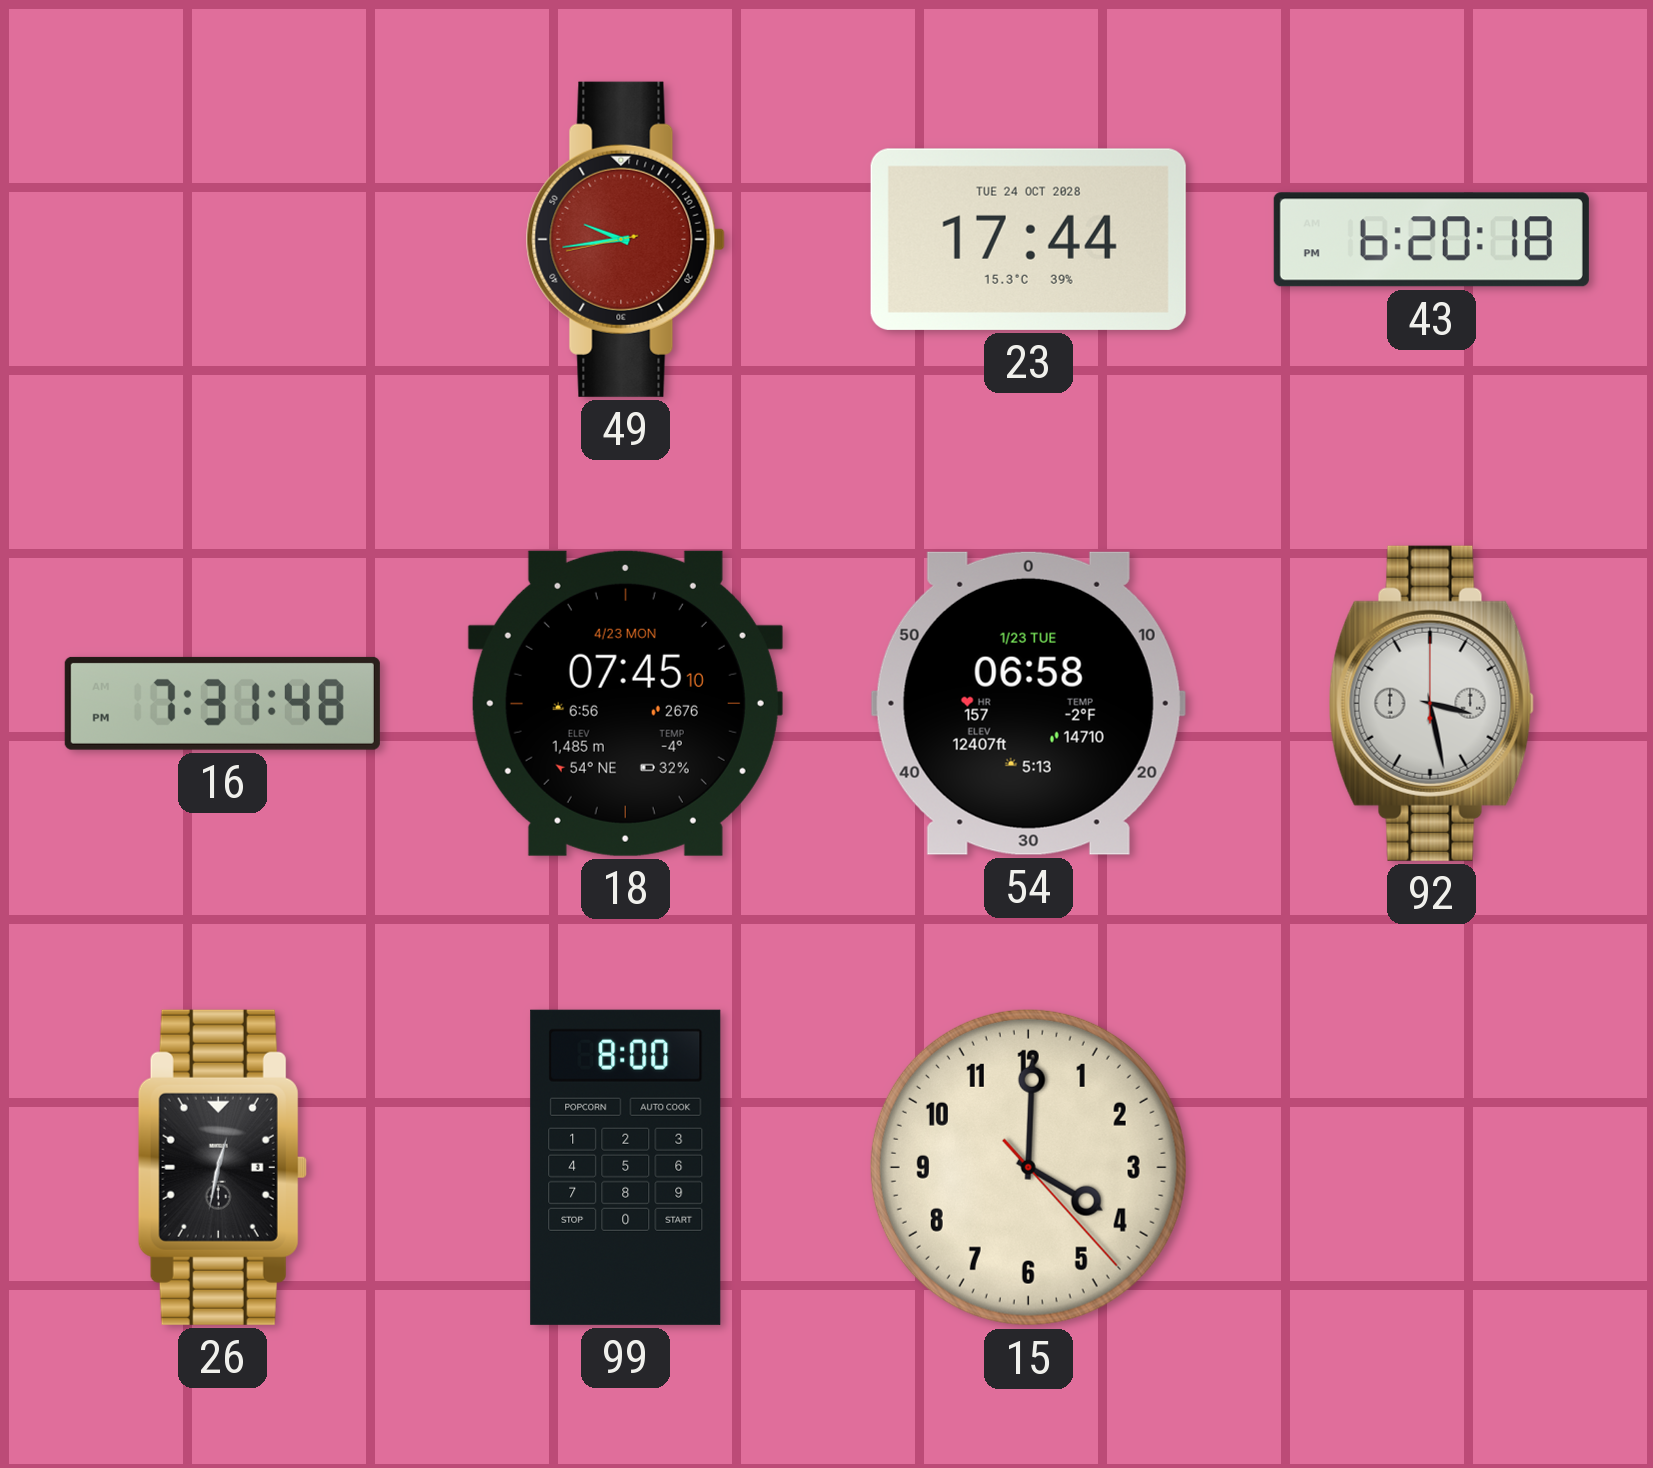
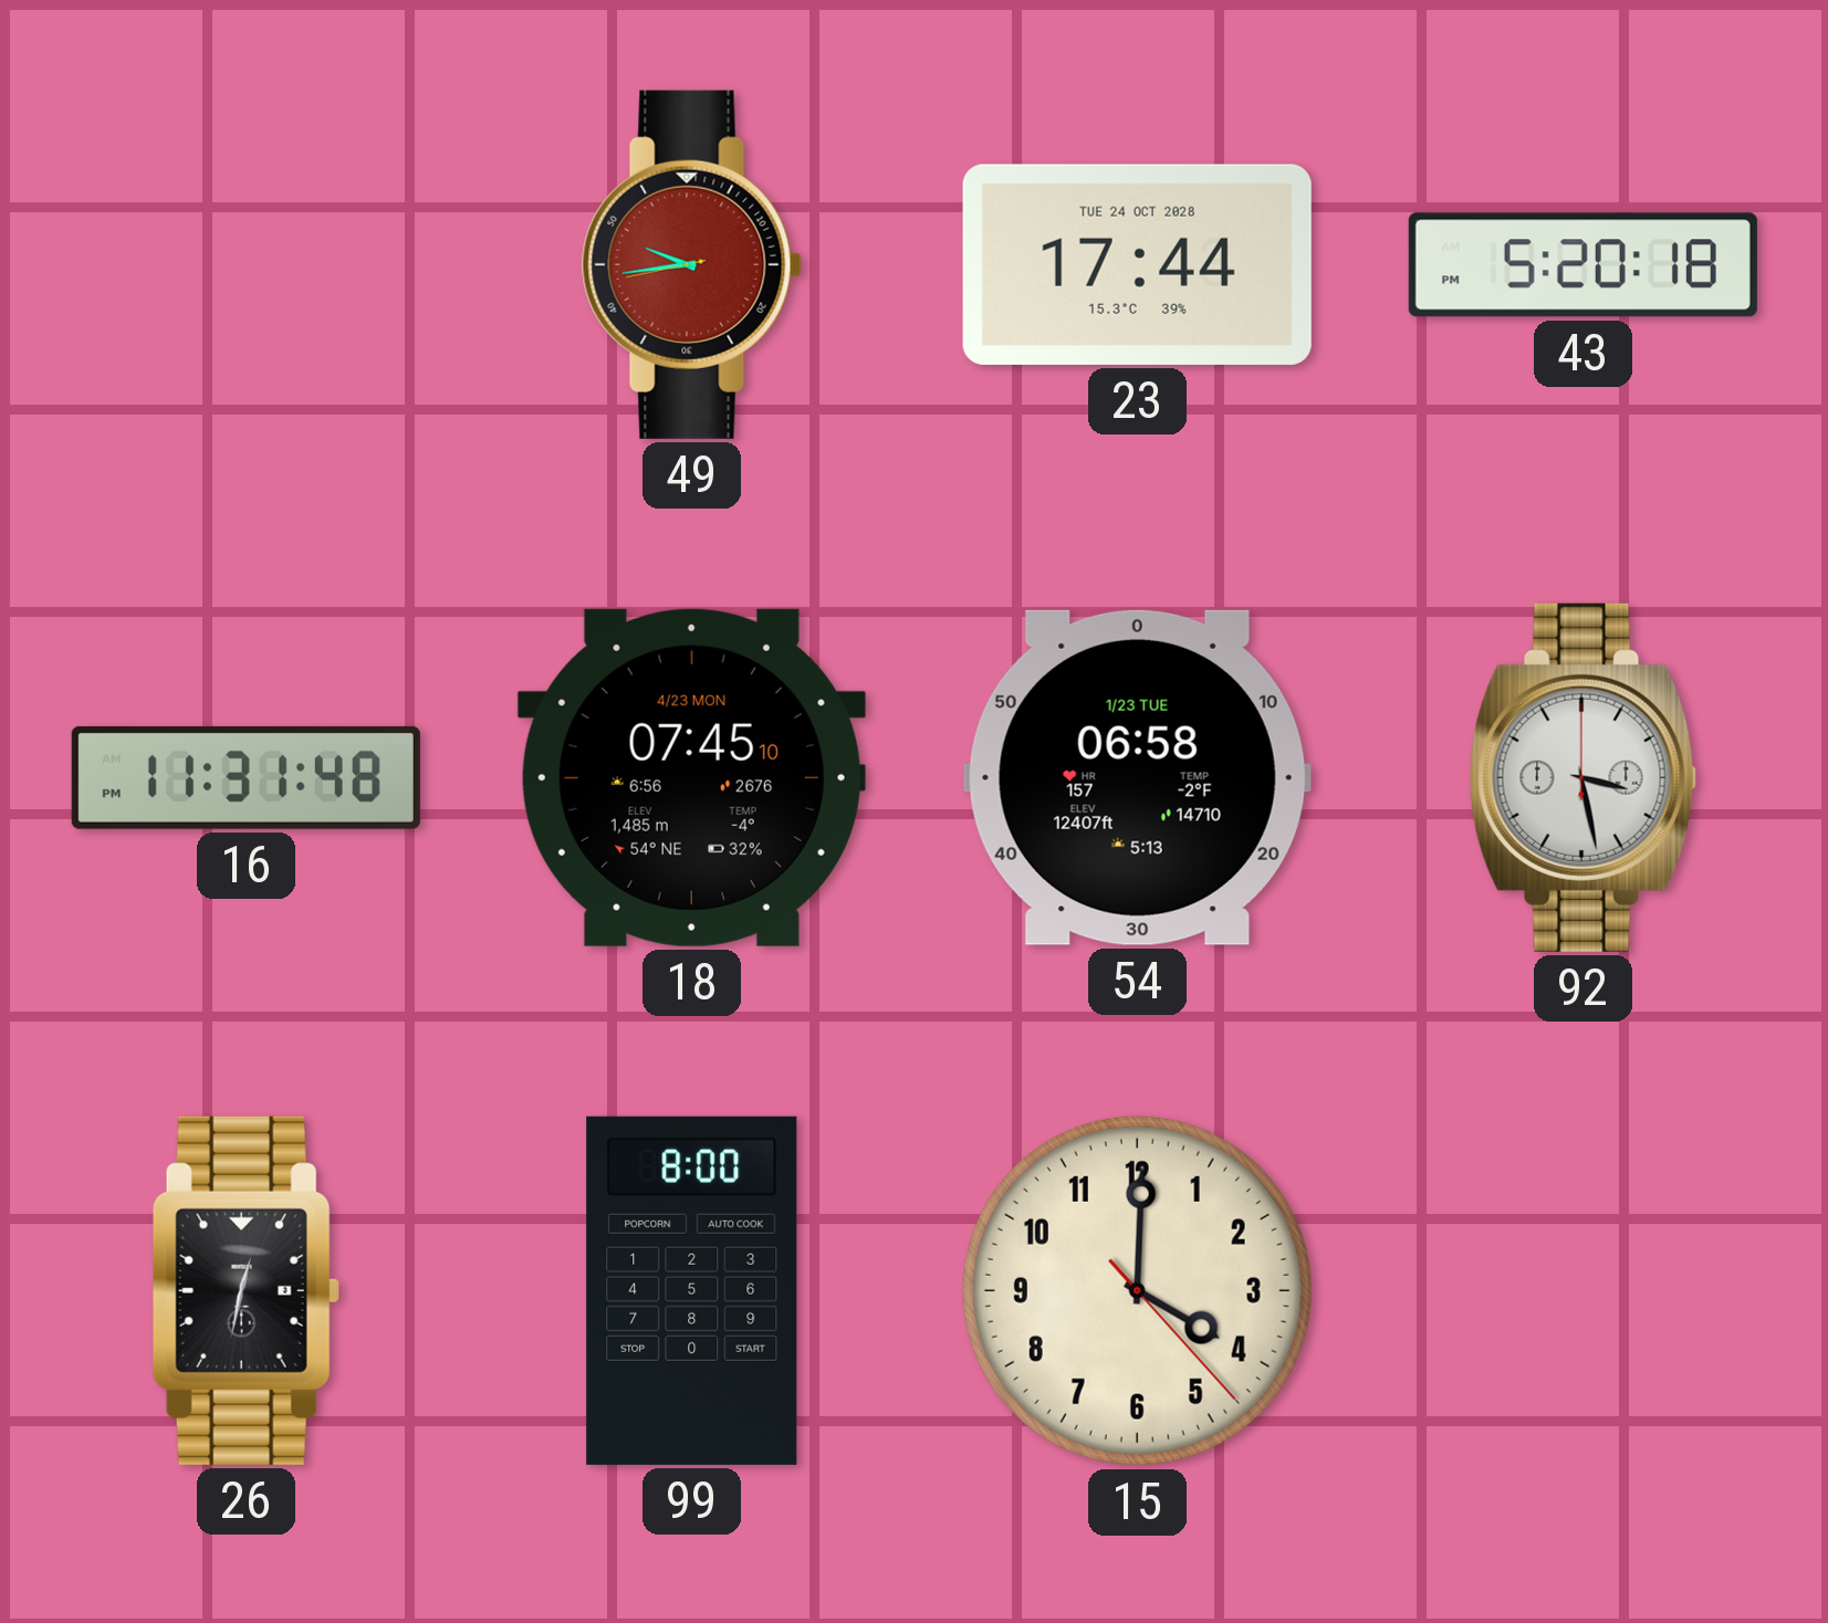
43: 6:20 -> 5:20 (1582, 265)
16: 7:31 -> 11:31 (246, 777)
